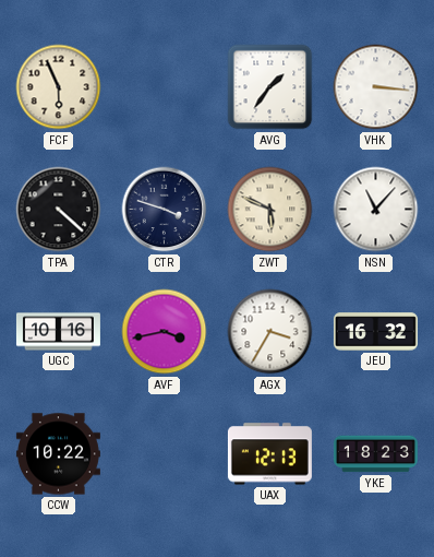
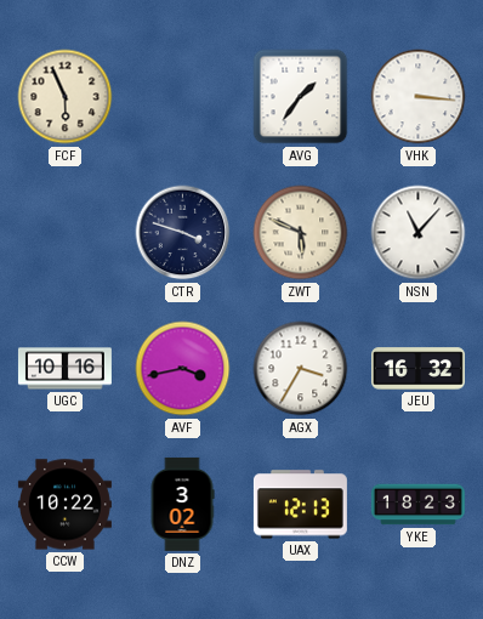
TPA: 4:22 -> none (59, 210)
DNZ: none -> 3:02 (182, 504)
